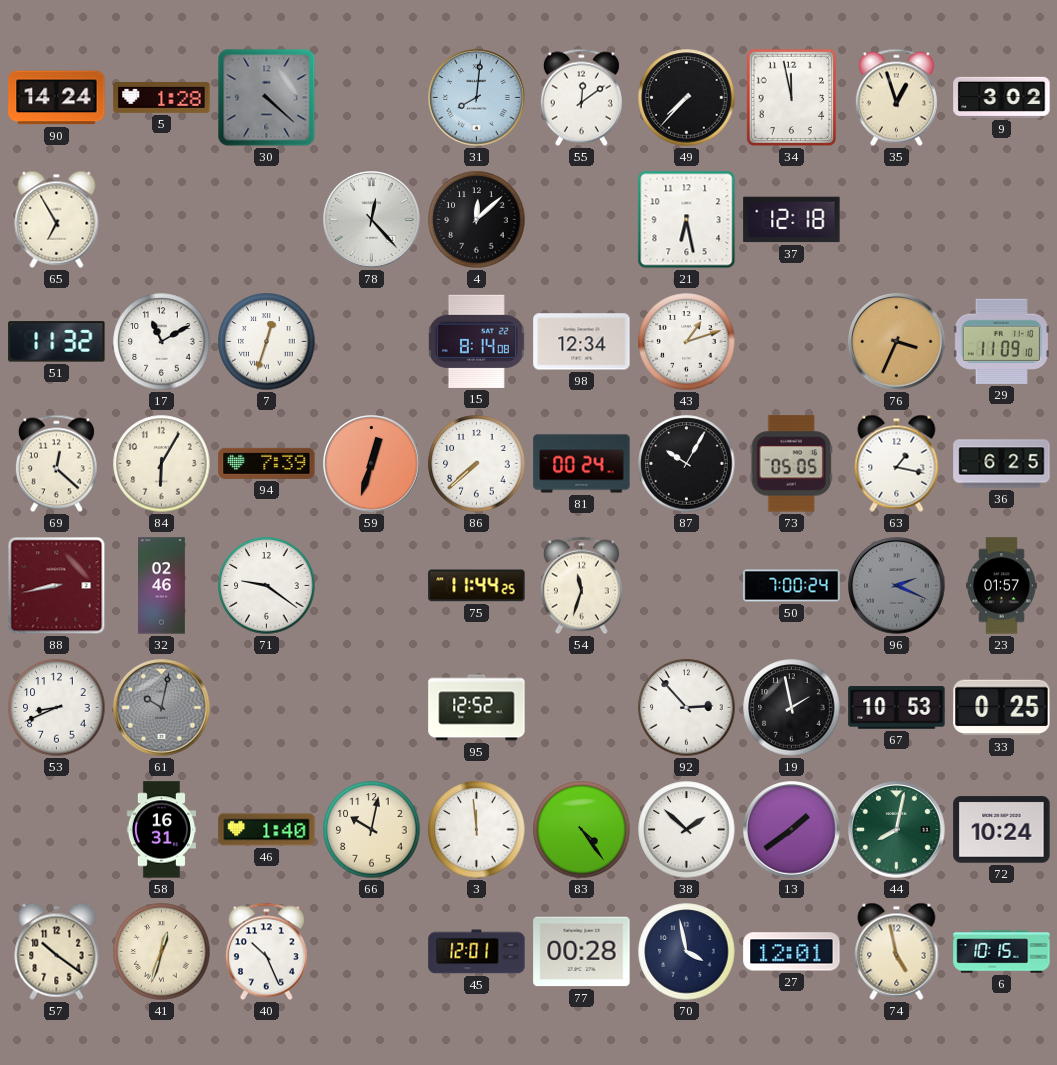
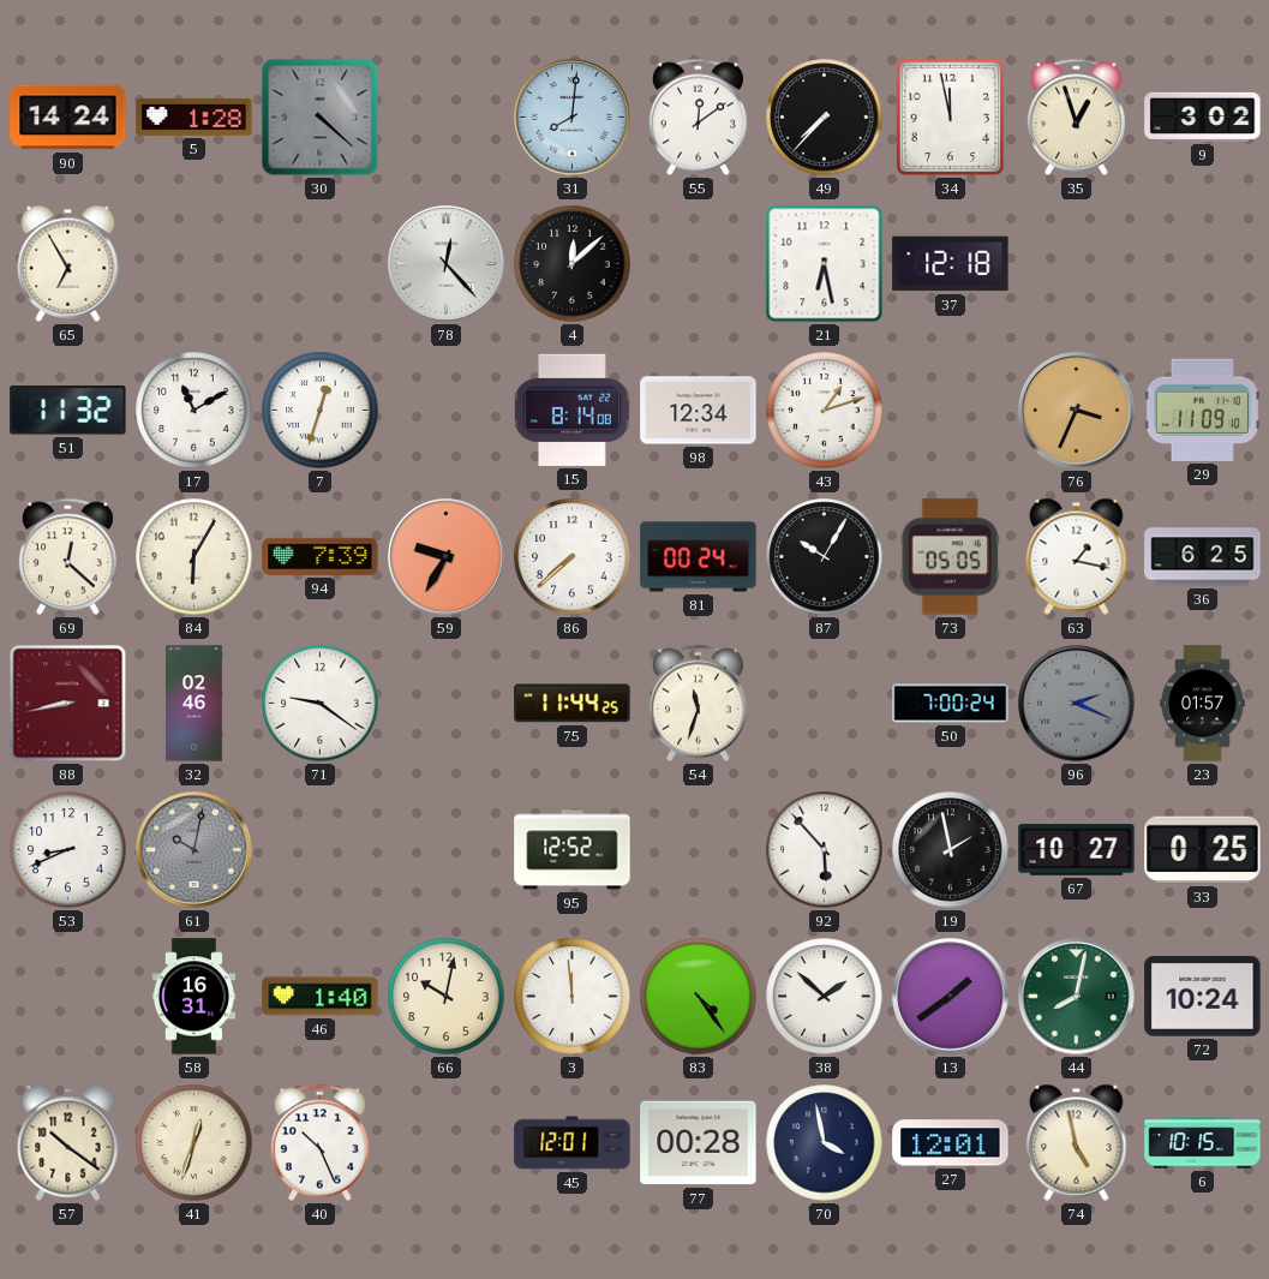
59: 12:33 -> 9:35 (447, 557)
92: 2:53 -> 5:53 (825, 850)
67: 10:53 -> 10:27 (1077, 850)
